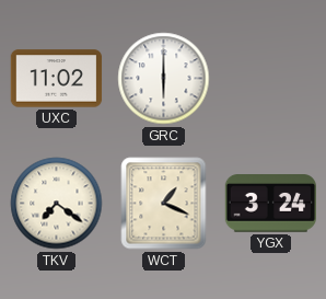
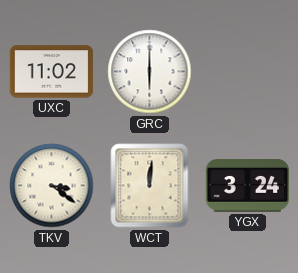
TKV: 7:21 -> 3:21 (52, 186)
WCT: 1:19 -> 12:01 (150, 186)
